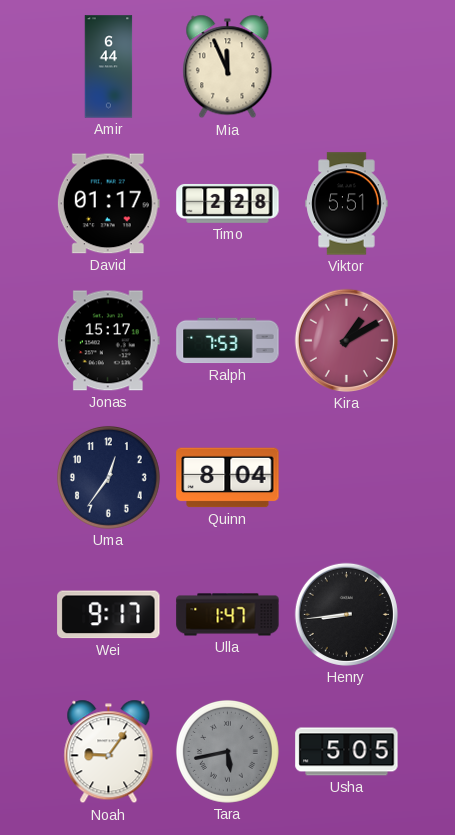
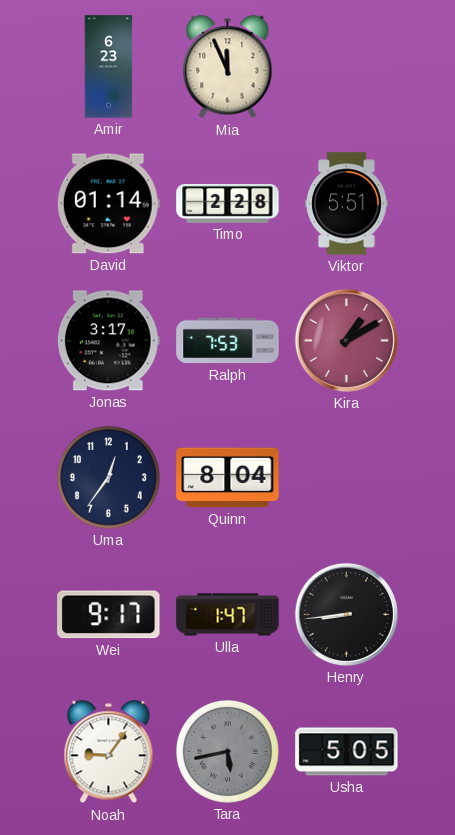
Amir: 6:44 -> 6:23 (109, 67)
David: 01:17 -> 01:14 (108, 204)
Jonas: 15:17 -> 3:17 (108, 341)
